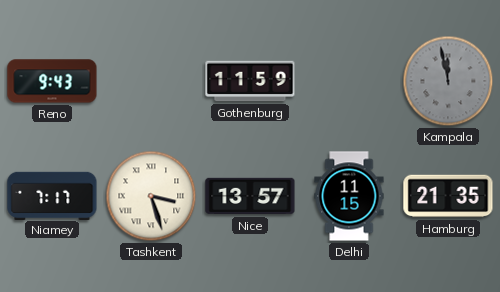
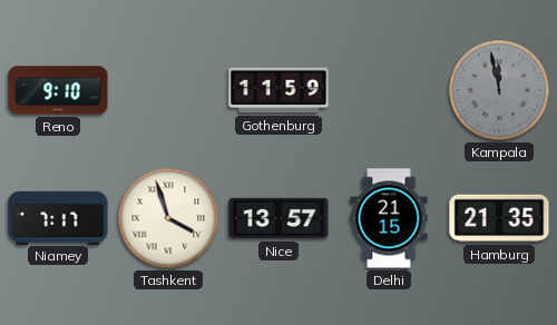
Reno: 9:43 -> 9:10 (58, 90)
Tashkent: 3:27 -> 3:57 (168, 218)
Delhi: 11:15 -> 21:15 (389, 218)
